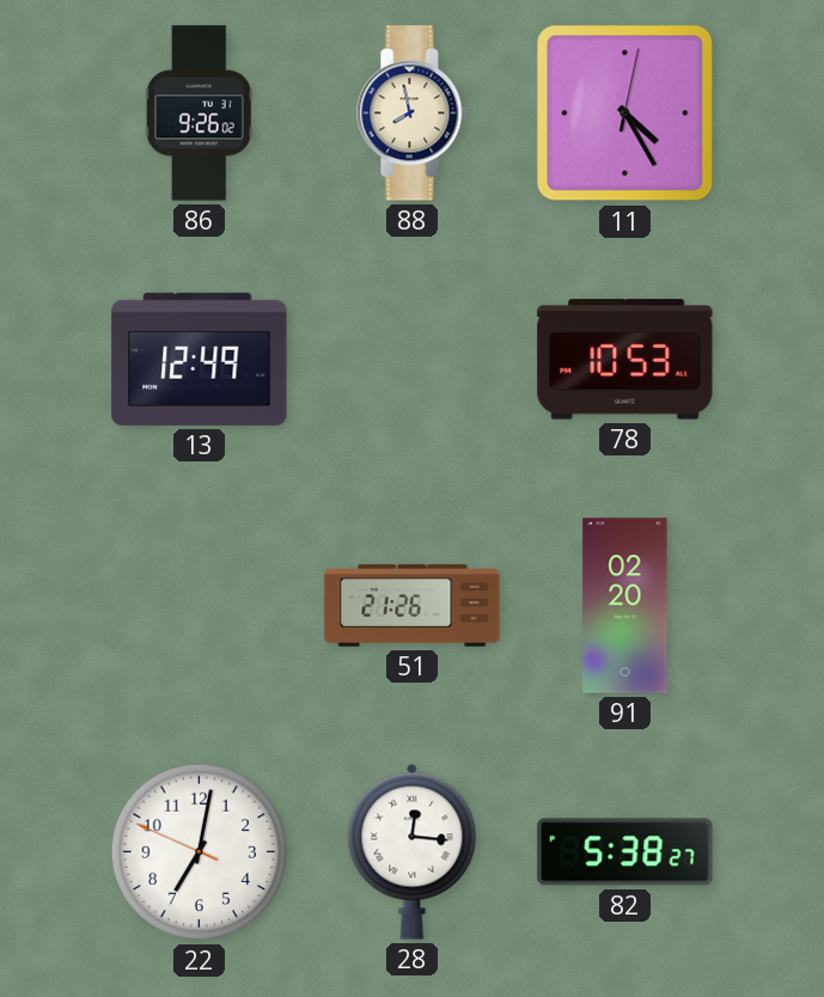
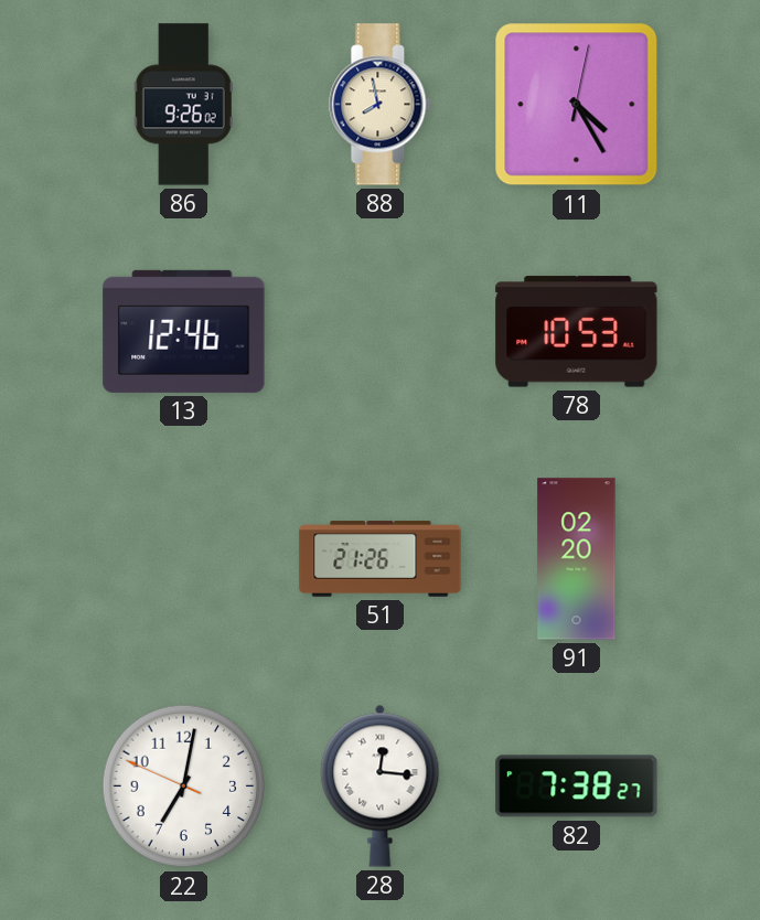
13: 12:49 -> 12:46 (184, 331)
82: 5:38 -> 7:38 (577, 787)
